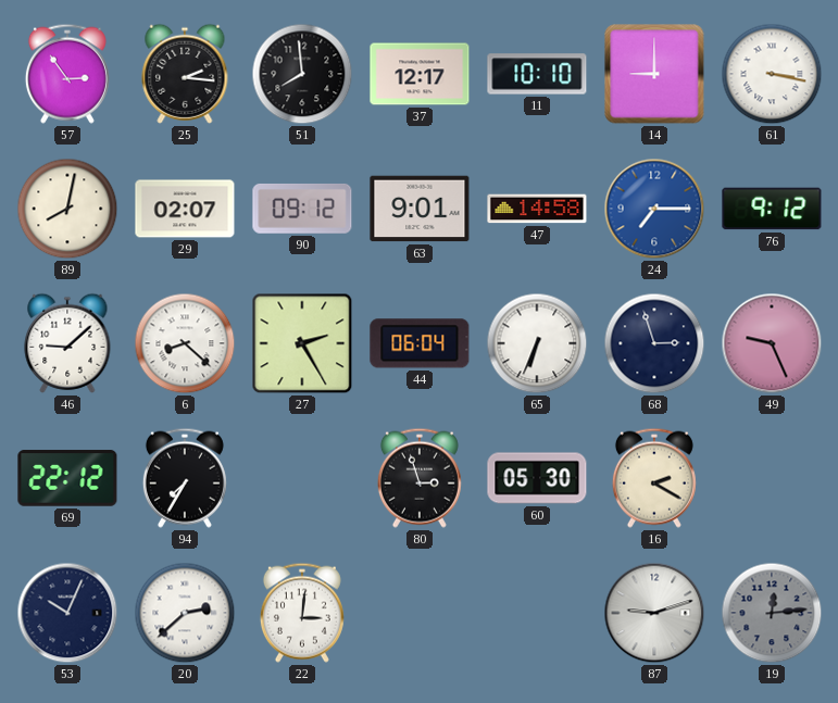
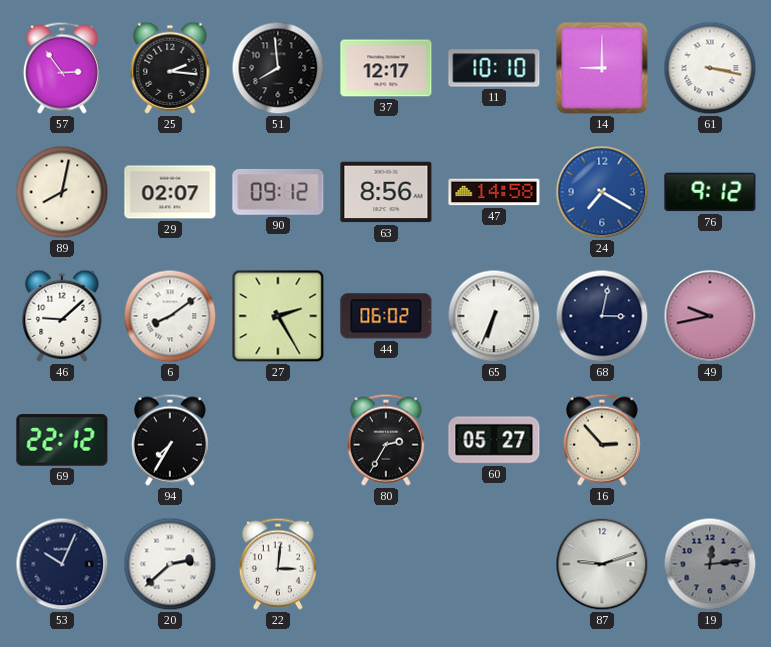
63: 9:01 -> 8:56 (386, 192)
24: 7:15 -> 7:20 (602, 192)
6: 8:22 -> 8:09 (170, 316)
44: 06:04 -> 06:02 (386, 316)
68: 2:57 -> 3:02 (602, 316)
49: 9:26 -> 9:43 (710, 316)
80: 2:57 -> 2:35 (386, 440)
60: 05:30 -> 05:27 (494, 440)
16: 2:20 -> 2:53 (602, 440)
